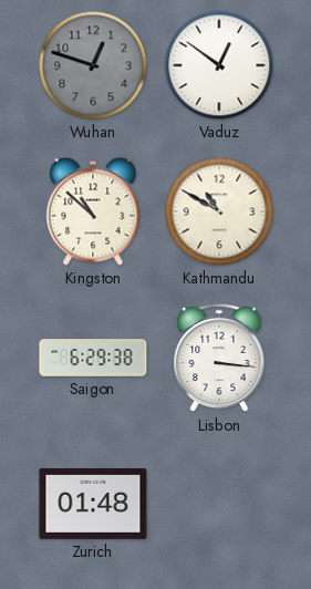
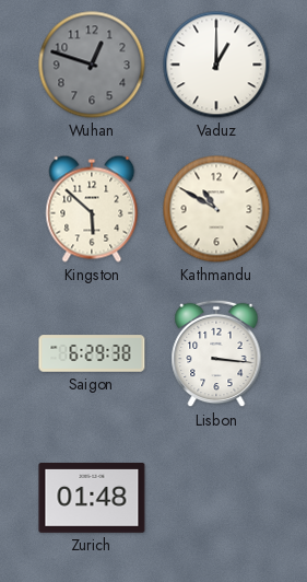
Vaduz: 12:51 -> 1:00 (216, 65)
Kingston: 10:52 -> 5:52 (92, 209)
